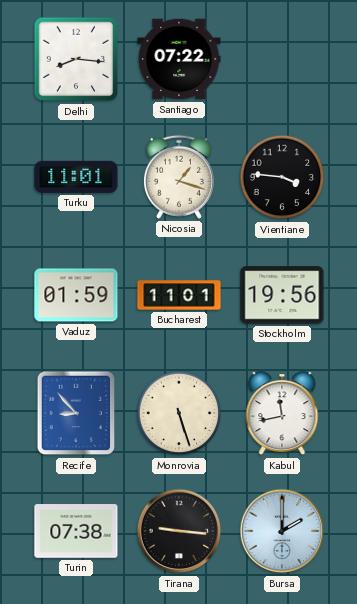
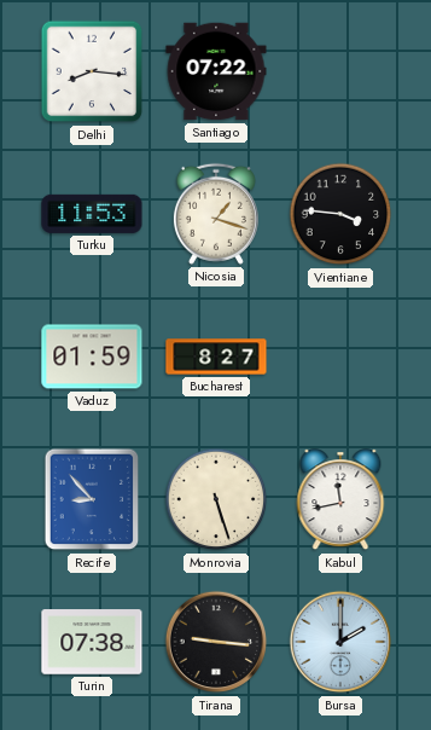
Turku: 11:01 -> 11:53 (92, 214)
Bucharest: 11:01 -> 8:27 (216, 357)
Stockholm: 19:56 -> none (282, 295)
